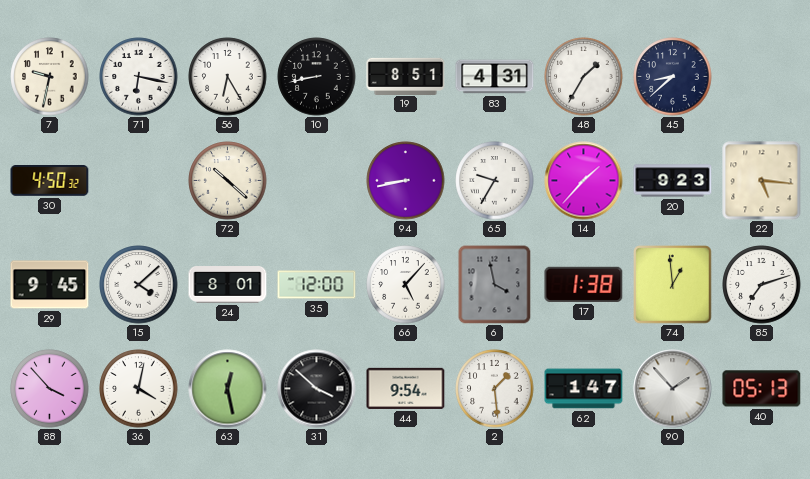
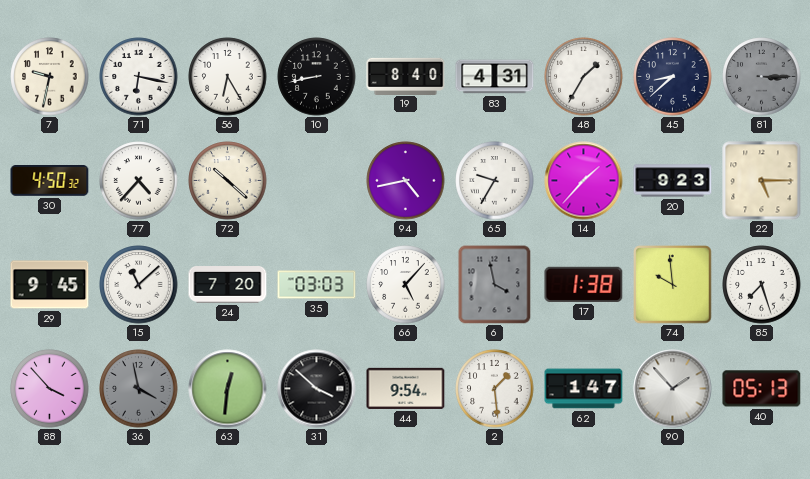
19: 8:51 -> 8:40 (406, 76)
81: none -> 3:15 (762, 77)
77: none -> 4:37 (139, 181)
94: 8:43 -> 4:43 (406, 181)
22: 5:16 -> 5:15 (762, 181)
15: 4:08 -> 11:08 (139, 285)
24: 8:01 -> 7:20 (228, 285)
35: 12:00 -> 03:03 (317, 285)
74: 12:59 -> 9:59 (673, 285)
85: 7:12 -> 7:27 (762, 285)
36: 4:02 -> 3:58 (139, 389)
36 dial: white -> grey (139, 389)
63: 12:28 -> 12:31 (228, 389)
